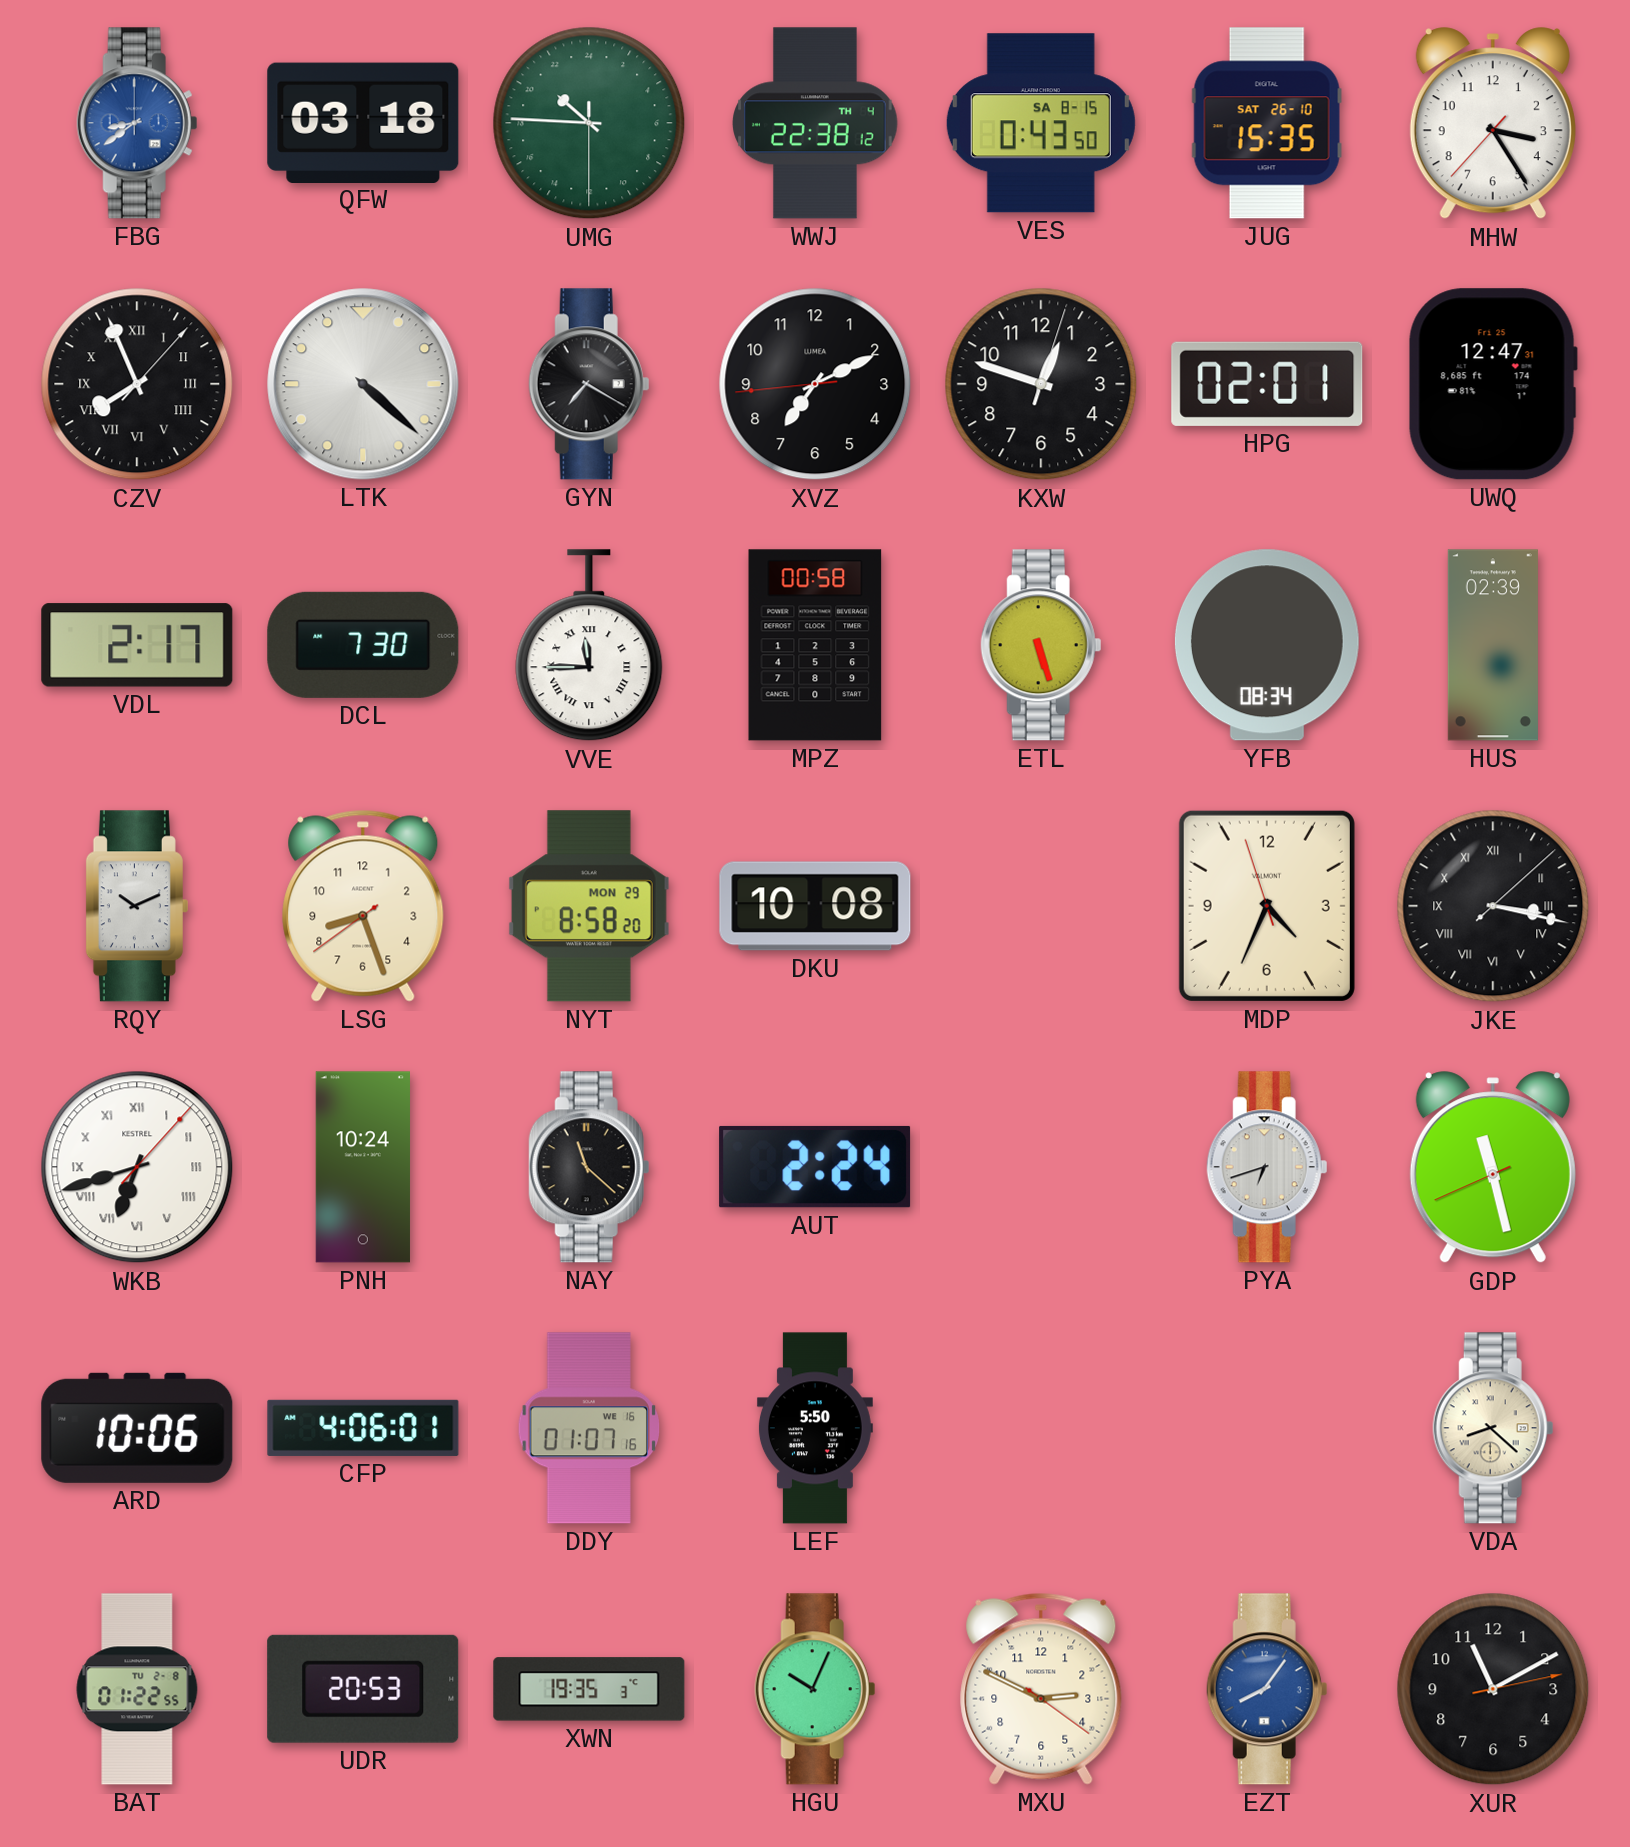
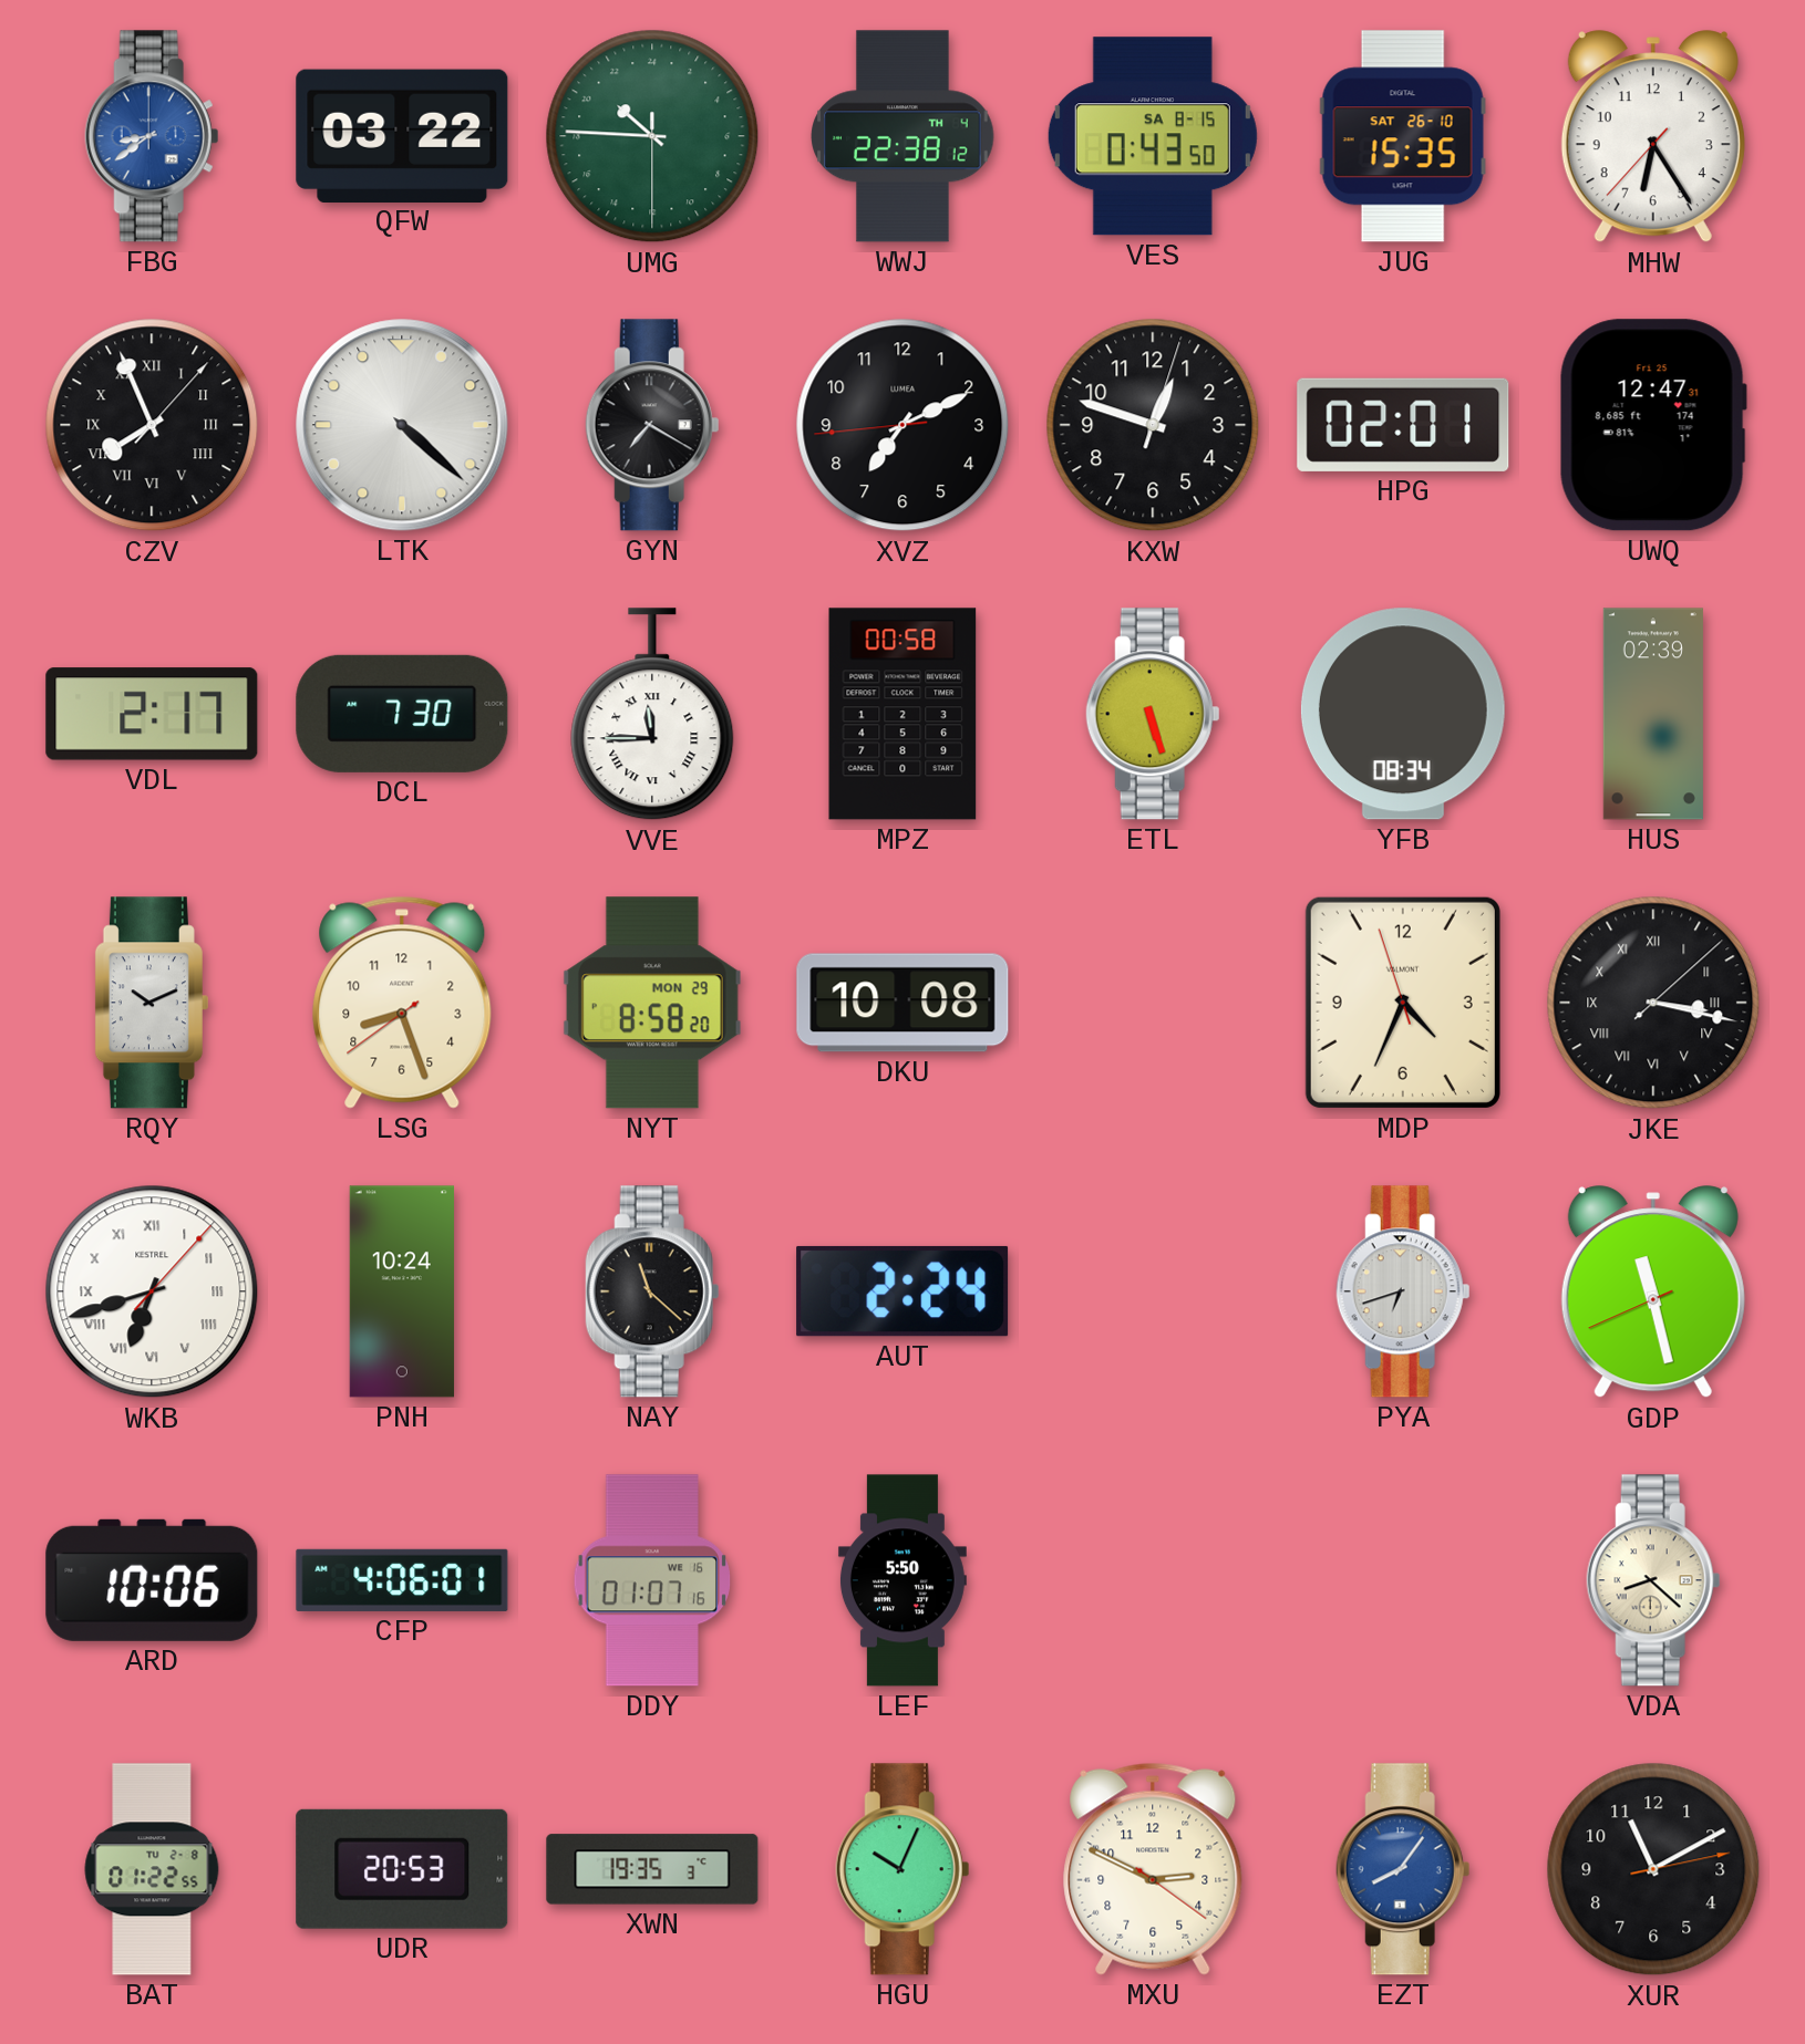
QFW: 03:18 -> 03:22 (402, 135)
MHW: 3:24 -> 6:24 (1653, 137)
